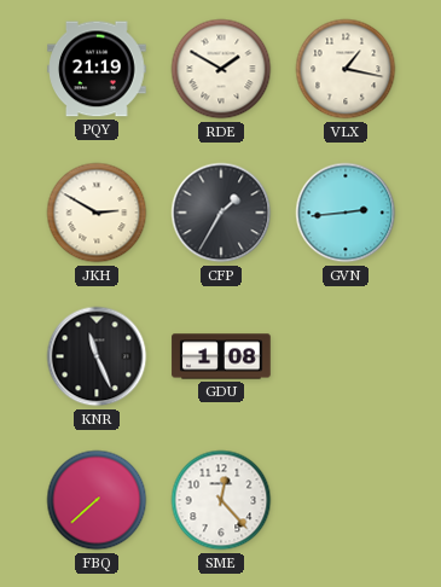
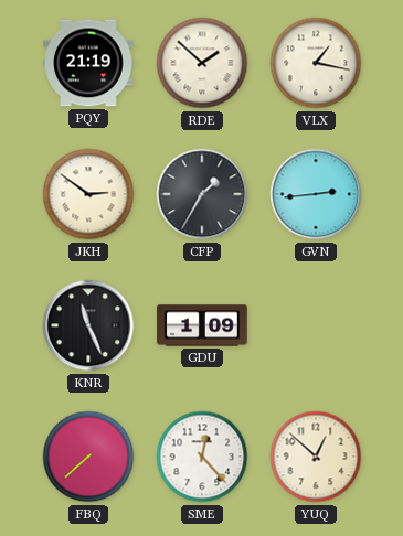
RDE: 1:50 -> 1:52 (202, 63)
JKH: 2:50 -> 2:51 (88, 194)
GDU: 1:08 -> 1:09 (202, 325)
YUQ: none -> 12:52 (316, 457)
